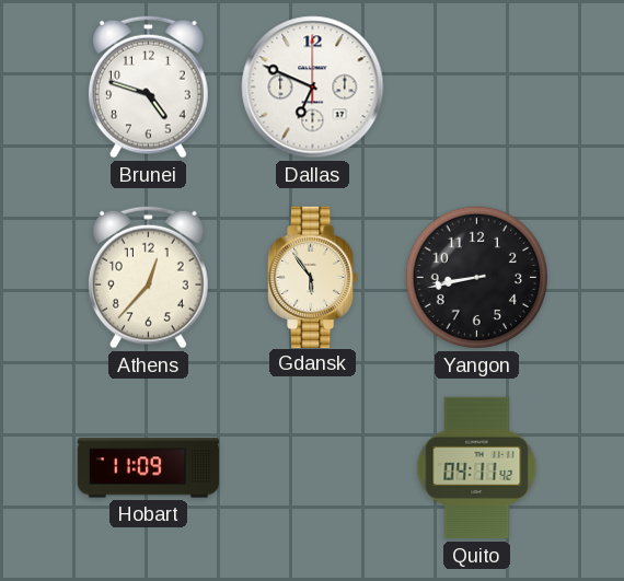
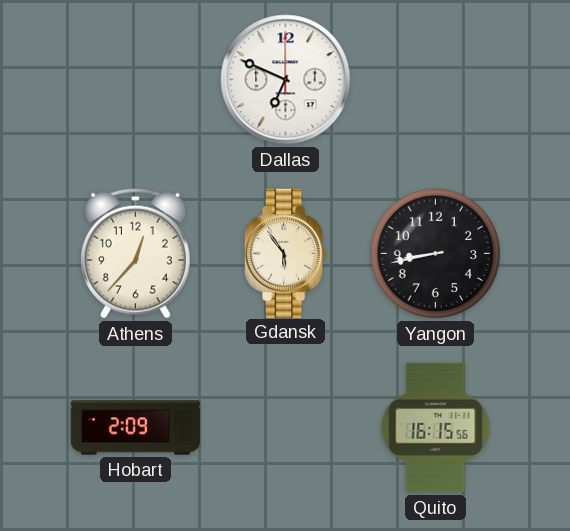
Brunei: 4:48 -> none (148, 86)
Hobart: 11:09 -> 2:09 (136, 428)
Quito: 04:11 -> 16:15 (436, 428)
